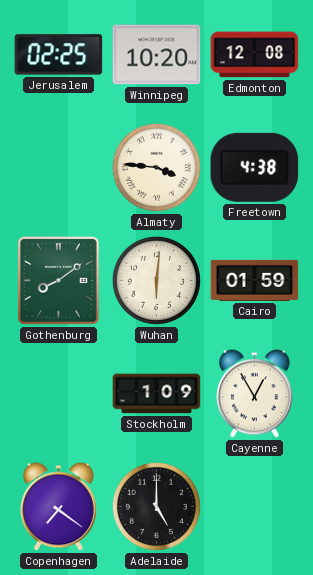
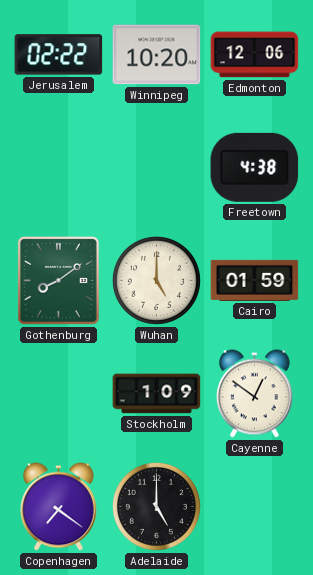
Jerusalem: 02:25 -> 02:22 (59, 55)
Edmonton: 12:08 -> 12:06 (255, 55)
Almaty: 3:46 -> none (156, 167)
Wuhan: 6:01 -> 5:00 (156, 280)
Cayenne: 12:55 -> 12:51 (255, 394)
